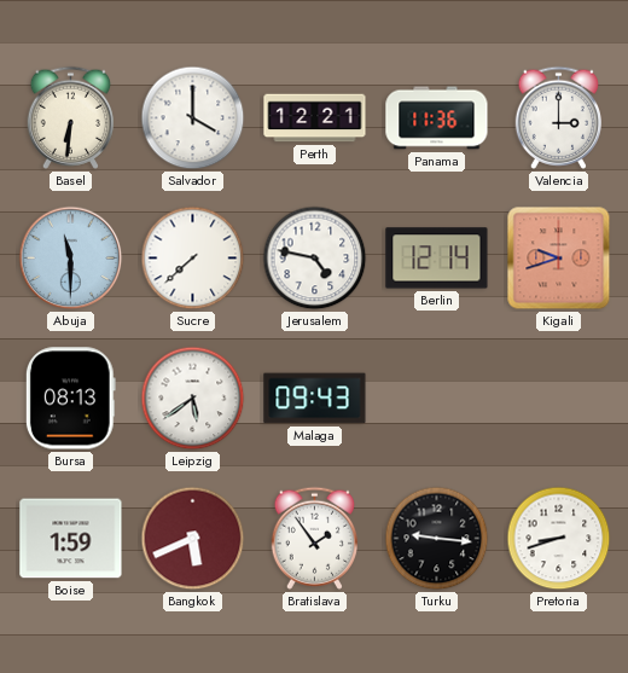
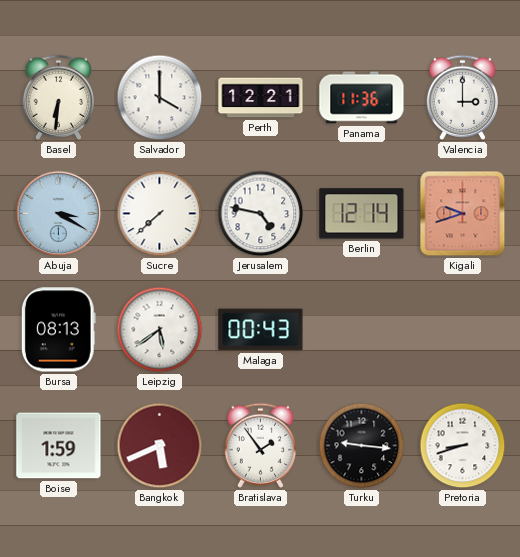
Abuja: 11:30 -> 3:20 (59, 214)
Malaga: 09:43 -> 00:43 (261, 330)
